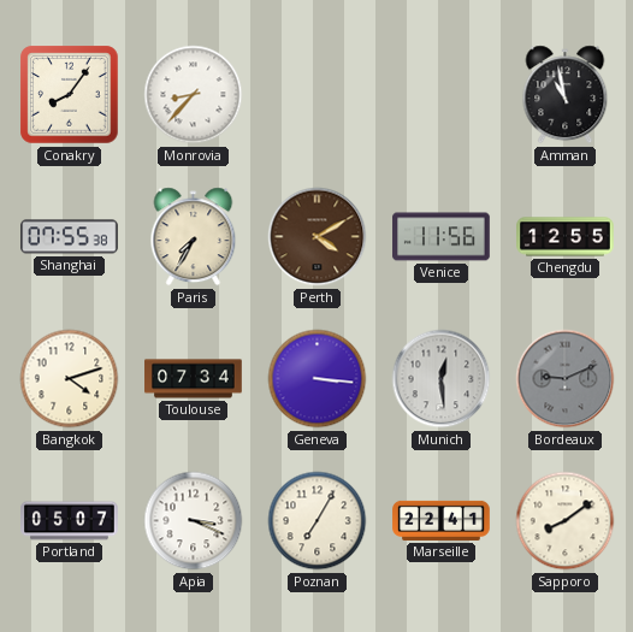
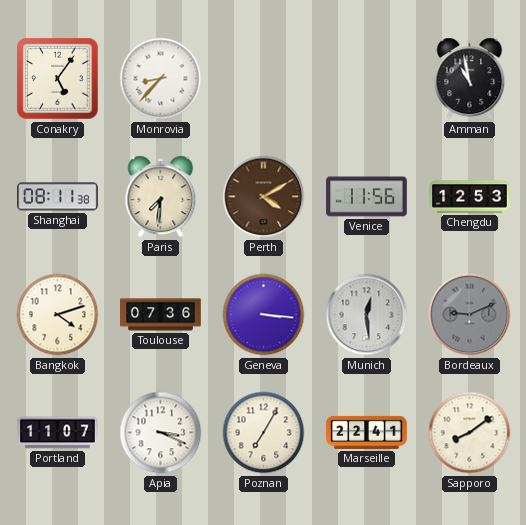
Conakry: 8:06 -> 5:06 (58, 79)
Shanghai: 07:55 -> 08:11 (58, 197)
Paris: 7:35 -> 7:31 (161, 197)
Chengdu: 12:55 -> 12:53 (470, 197)
Toulouse: 07:34 -> 07:36 (161, 315)
Portland: 05:07 -> 11:07 (58, 433)
